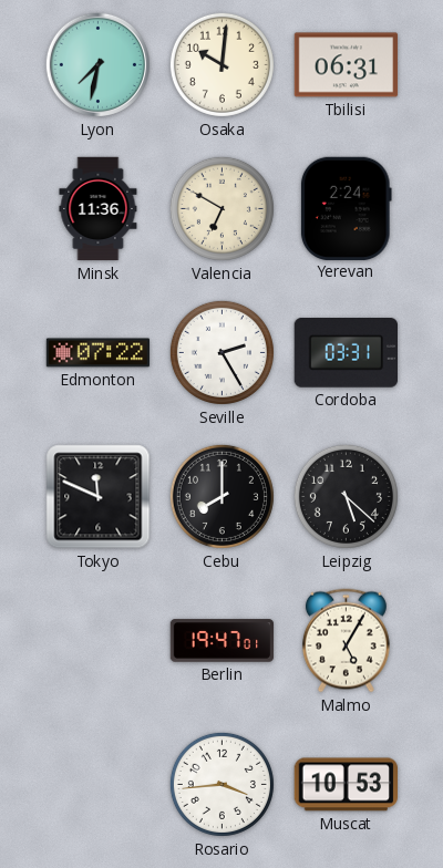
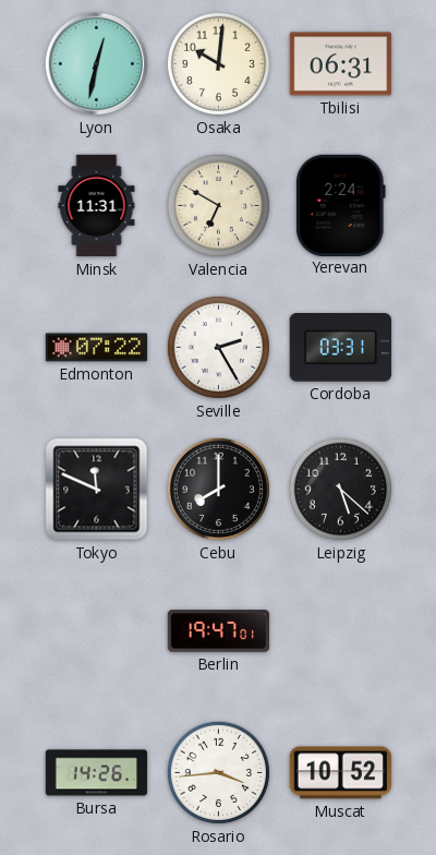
Lyon: 7:32 -> 12:32 (96, 63)
Minsk: 11:36 -> 11:31 (97, 206)
Malmo: 5:05 -> none (346, 641)
Bursa: none -> 14:26 (97, 773)
Muscat: 10:53 -> 10:52 (340, 773)
